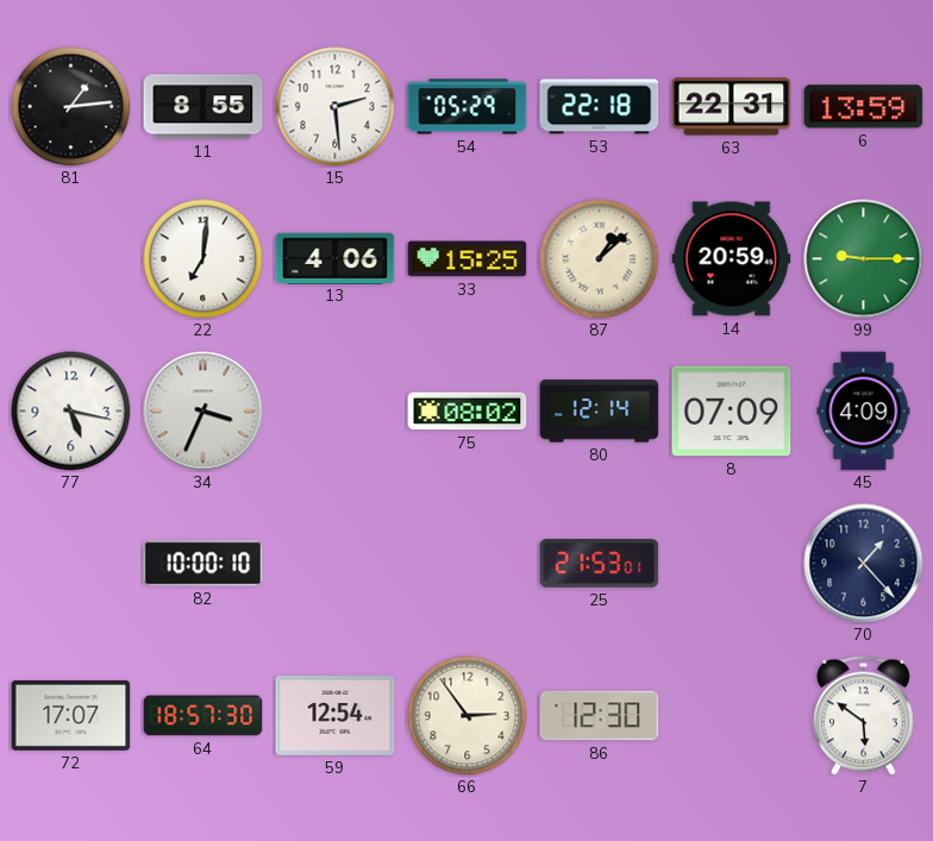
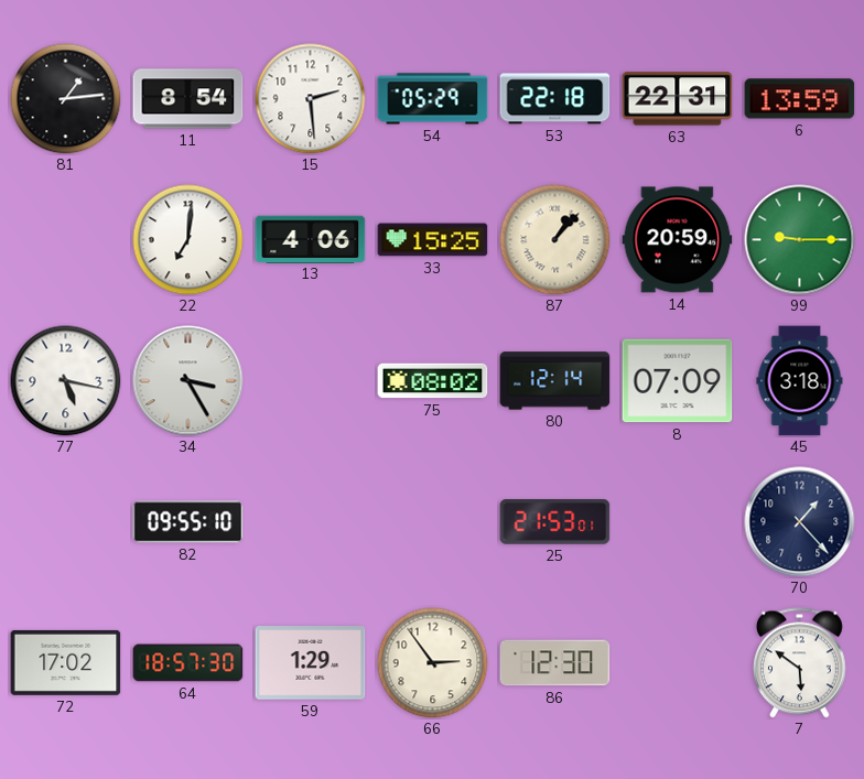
11: 8:55 -> 8:54 (188, 99)
87: 1:08 -> 1:07 (555, 240)
34: 3:34 -> 3:25 (188, 381)
45: 4:09 -> 3:18 (800, 381)
82: 10:00 -> 09:55 (188, 522)
72: 17:07 -> 17:02 (66, 662)
59: 12:54 -> 1:29 (311, 663)
